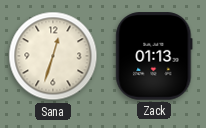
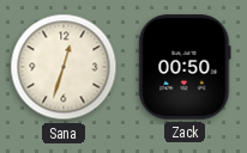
Zack: 01:13 -> 00:50 (185, 67)
